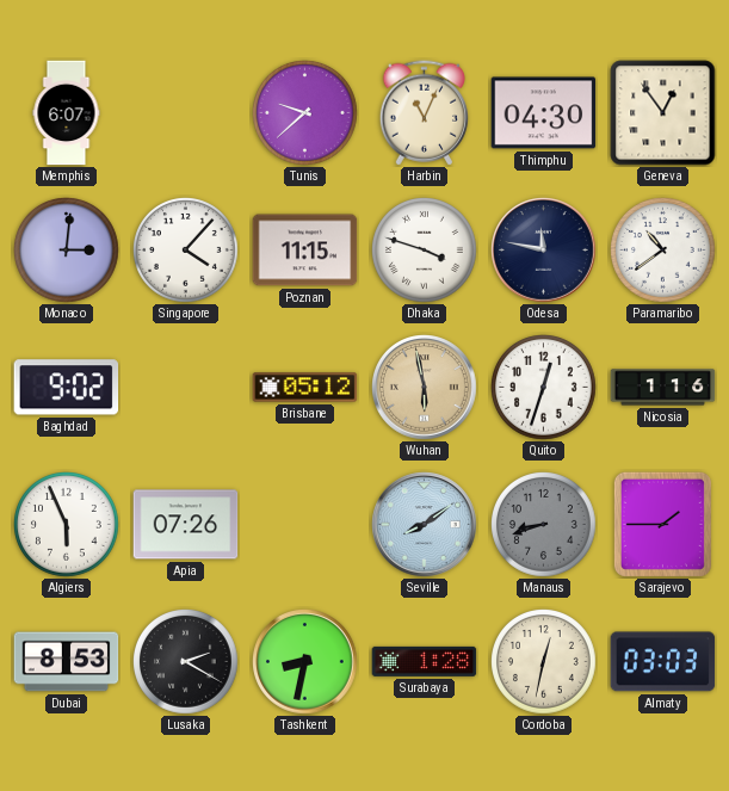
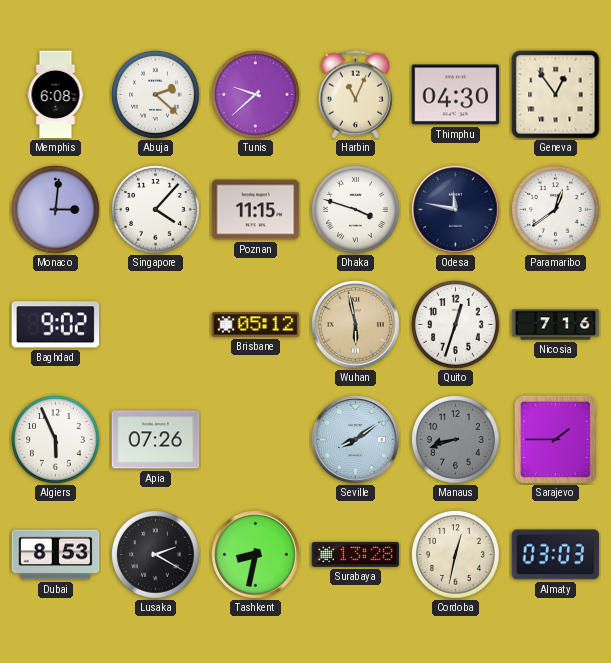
Memphis: 6:07 -> 6:08 (56, 95)
Abuja: none -> 2:22 (156, 95)
Paramaribo: 10:39 -> 12:39 (556, 210)
Nicosia: 1:16 -> 7:16 (556, 325)
Surabaya: 1:28 -> 13:28 (356, 554)
